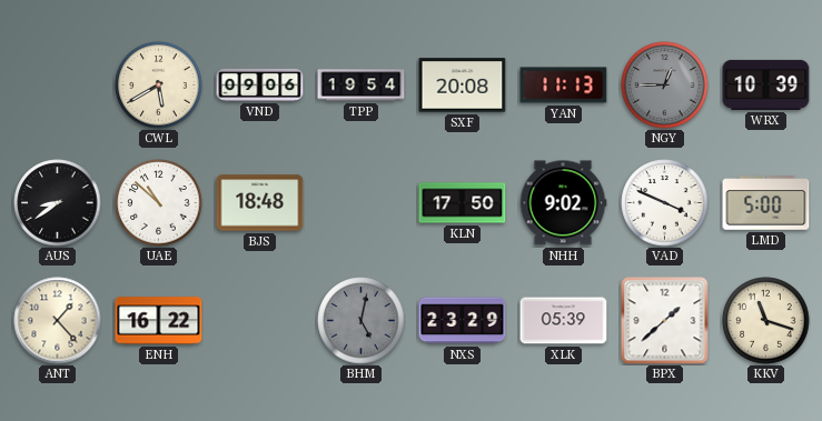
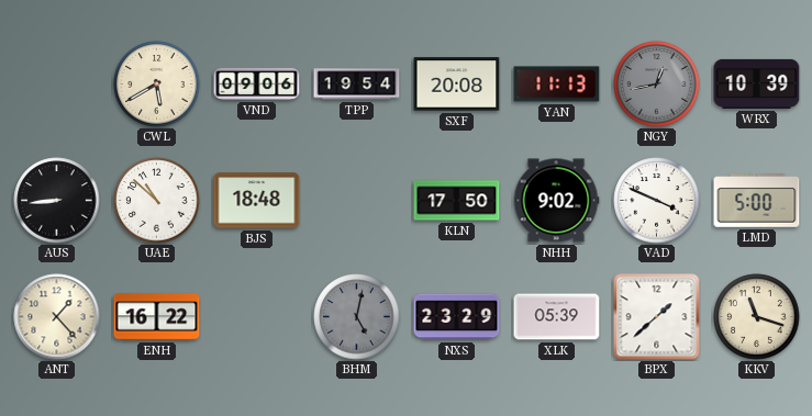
NGY: 12:45 -> 12:43 (657, 85)
AUS: 8:39 -> 8:44 (57, 201)
